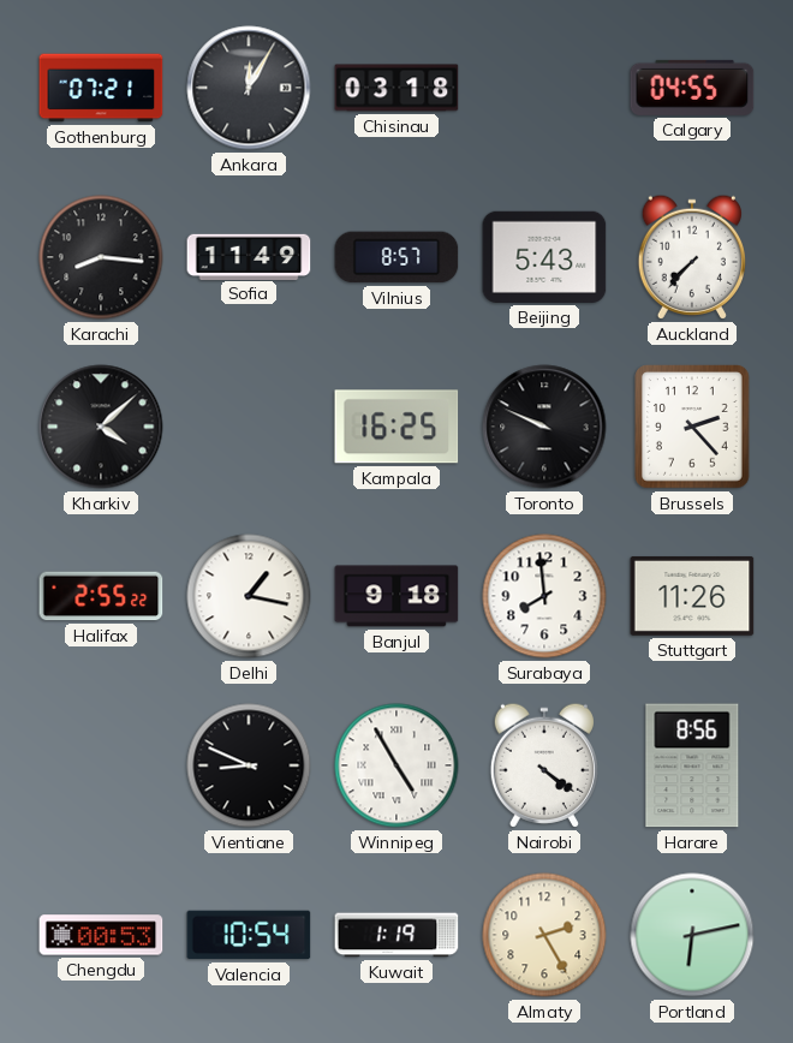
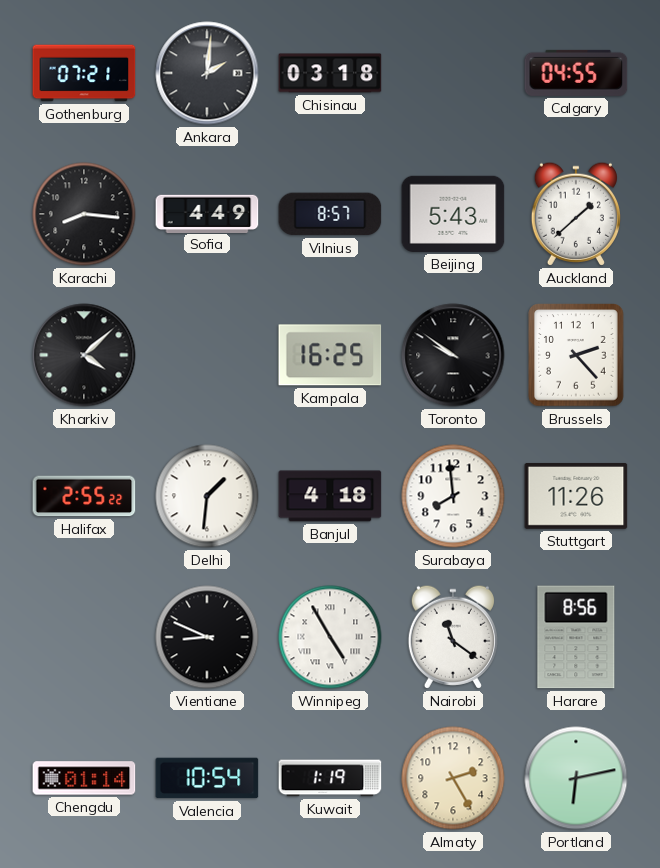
Ankara: 12:05 -> 2:01 (207, 73)
Sofia: 11:49 -> 4:49 (207, 213)
Auckland: 7:37 -> 1:38 (576, 214)
Toronto: 9:49 -> 9:51 (453, 355)
Delhi: 1:17 -> 1:31 (207, 496)
Banjul: 9:18 -> 4:18 (330, 496)
Nairobi: 4:21 -> 11:21 (453, 637)
Chengdu: 00:53 -> 01:14 (84, 778)
